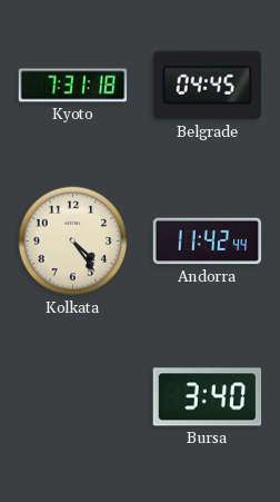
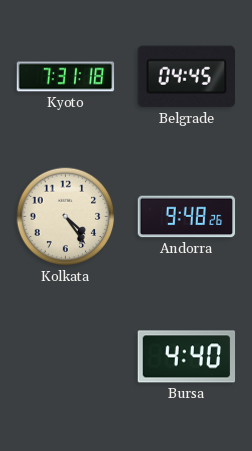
Andorra: 11:42 -> 9:48 (187, 217)
Bursa: 3:40 -> 4:40 (187, 357)
